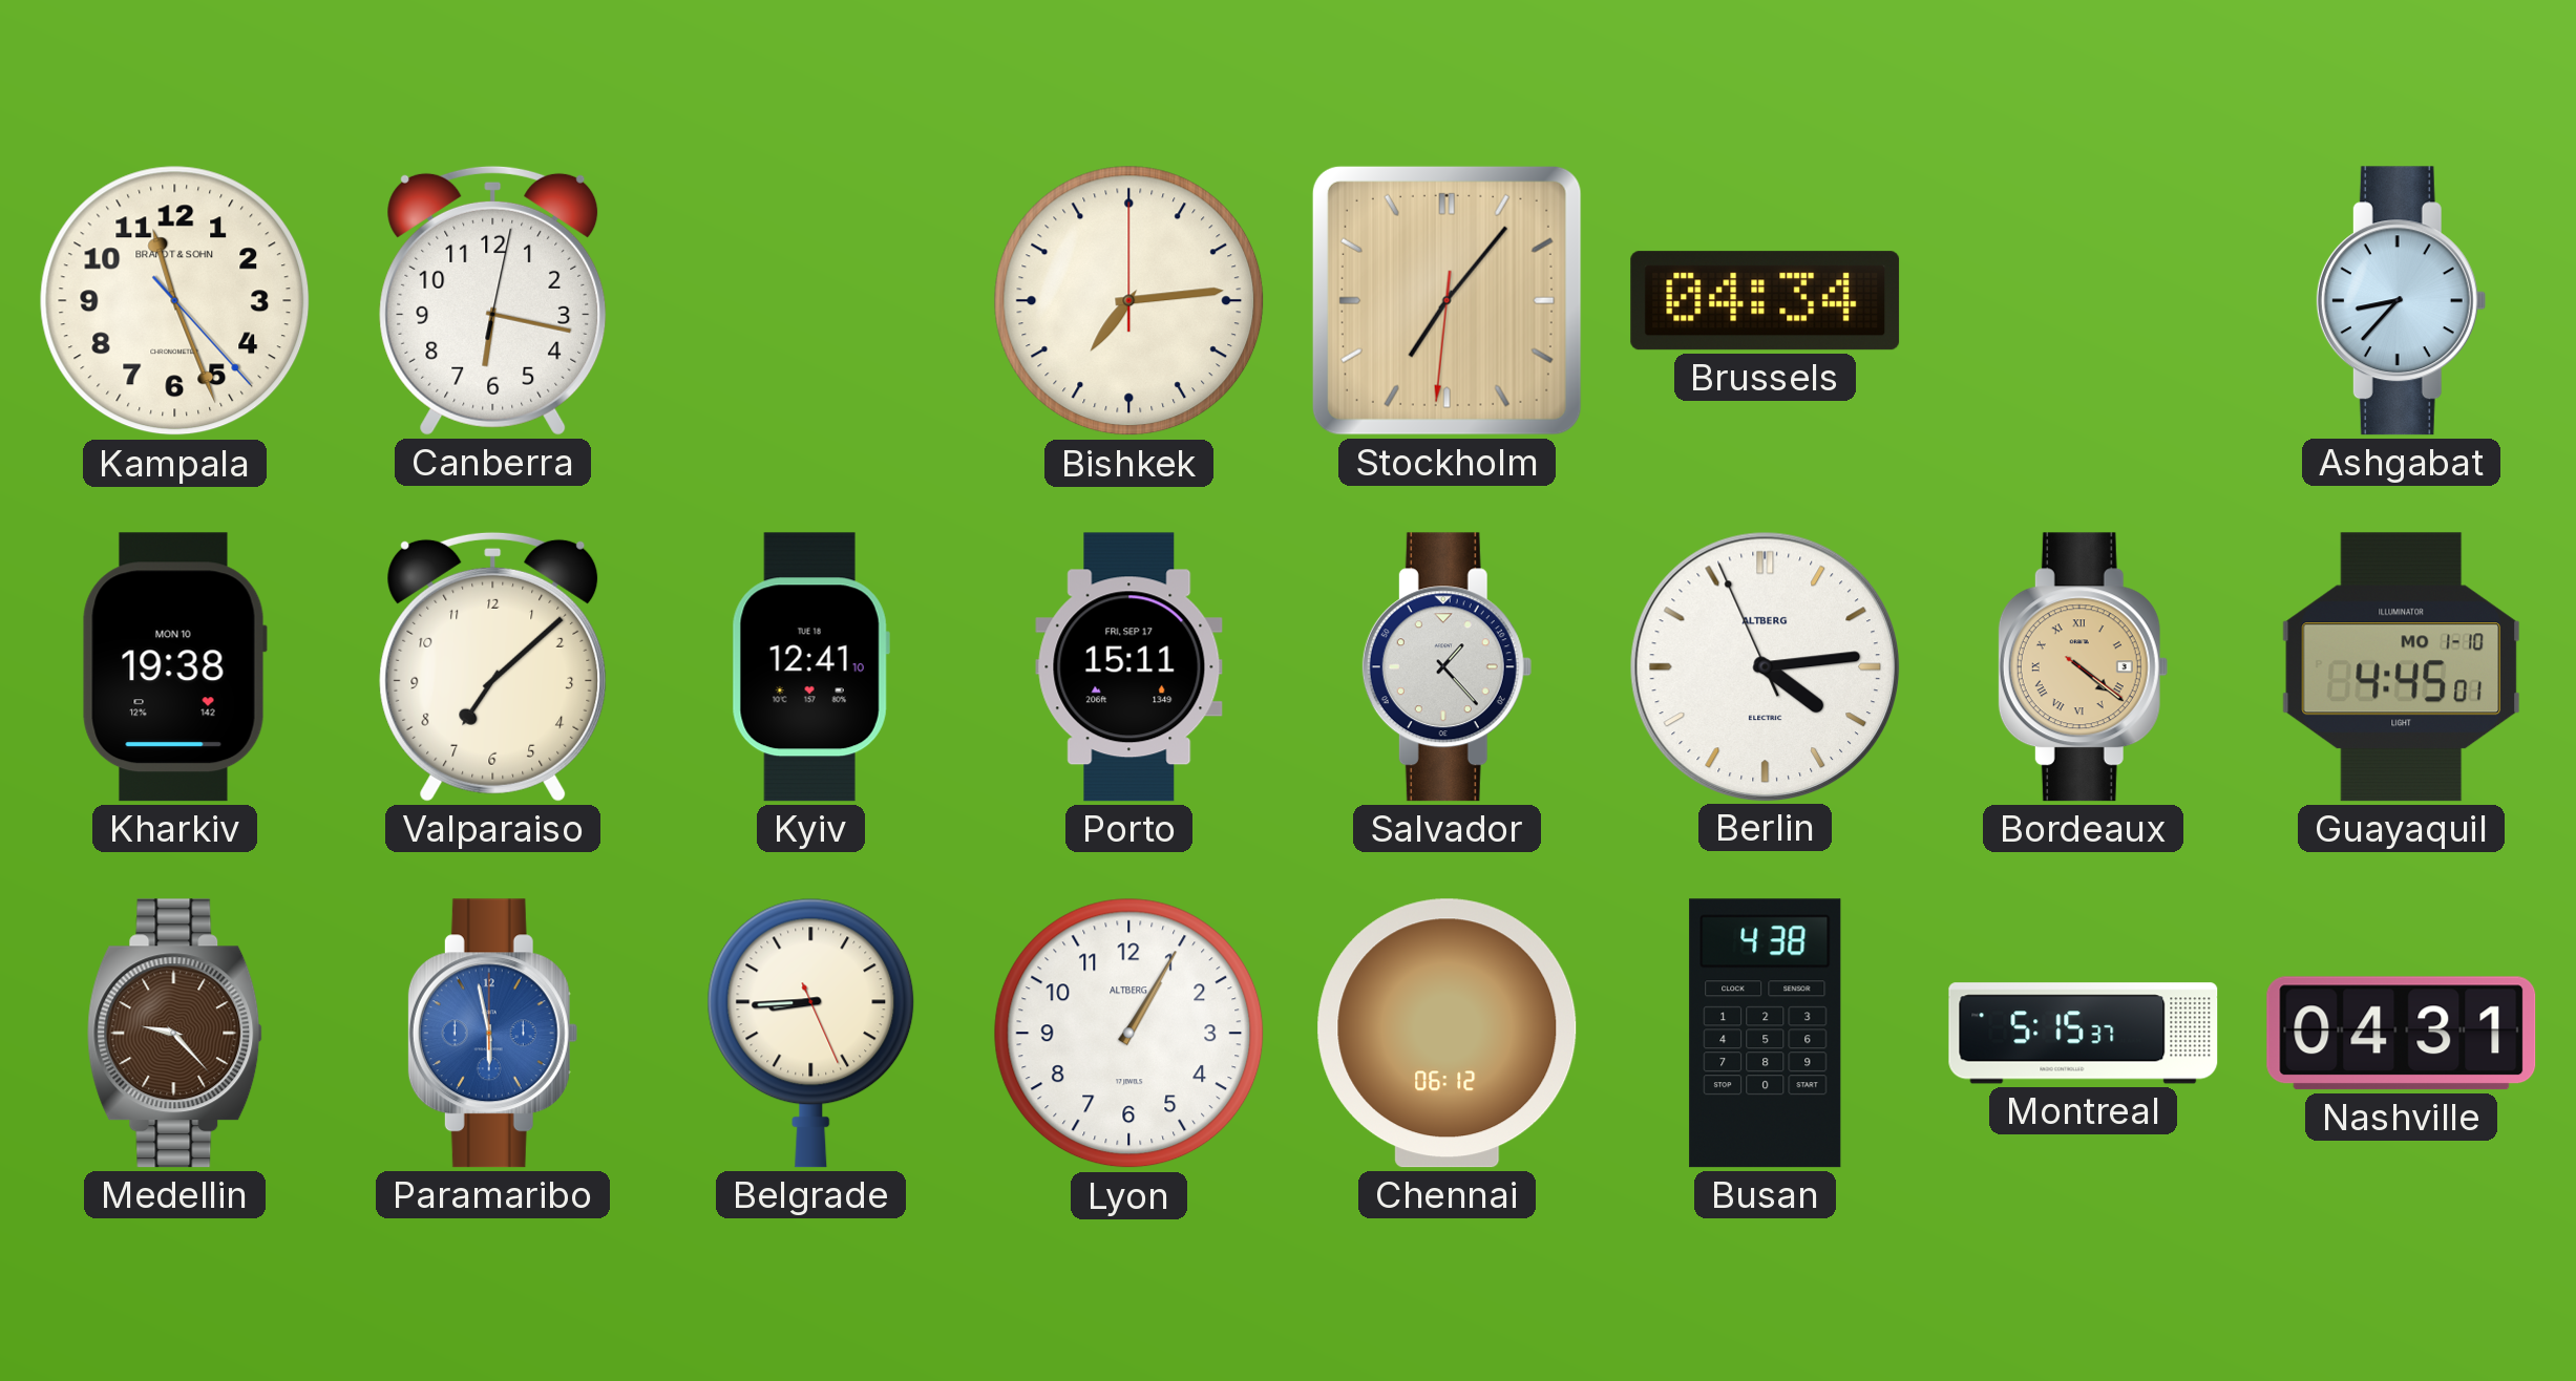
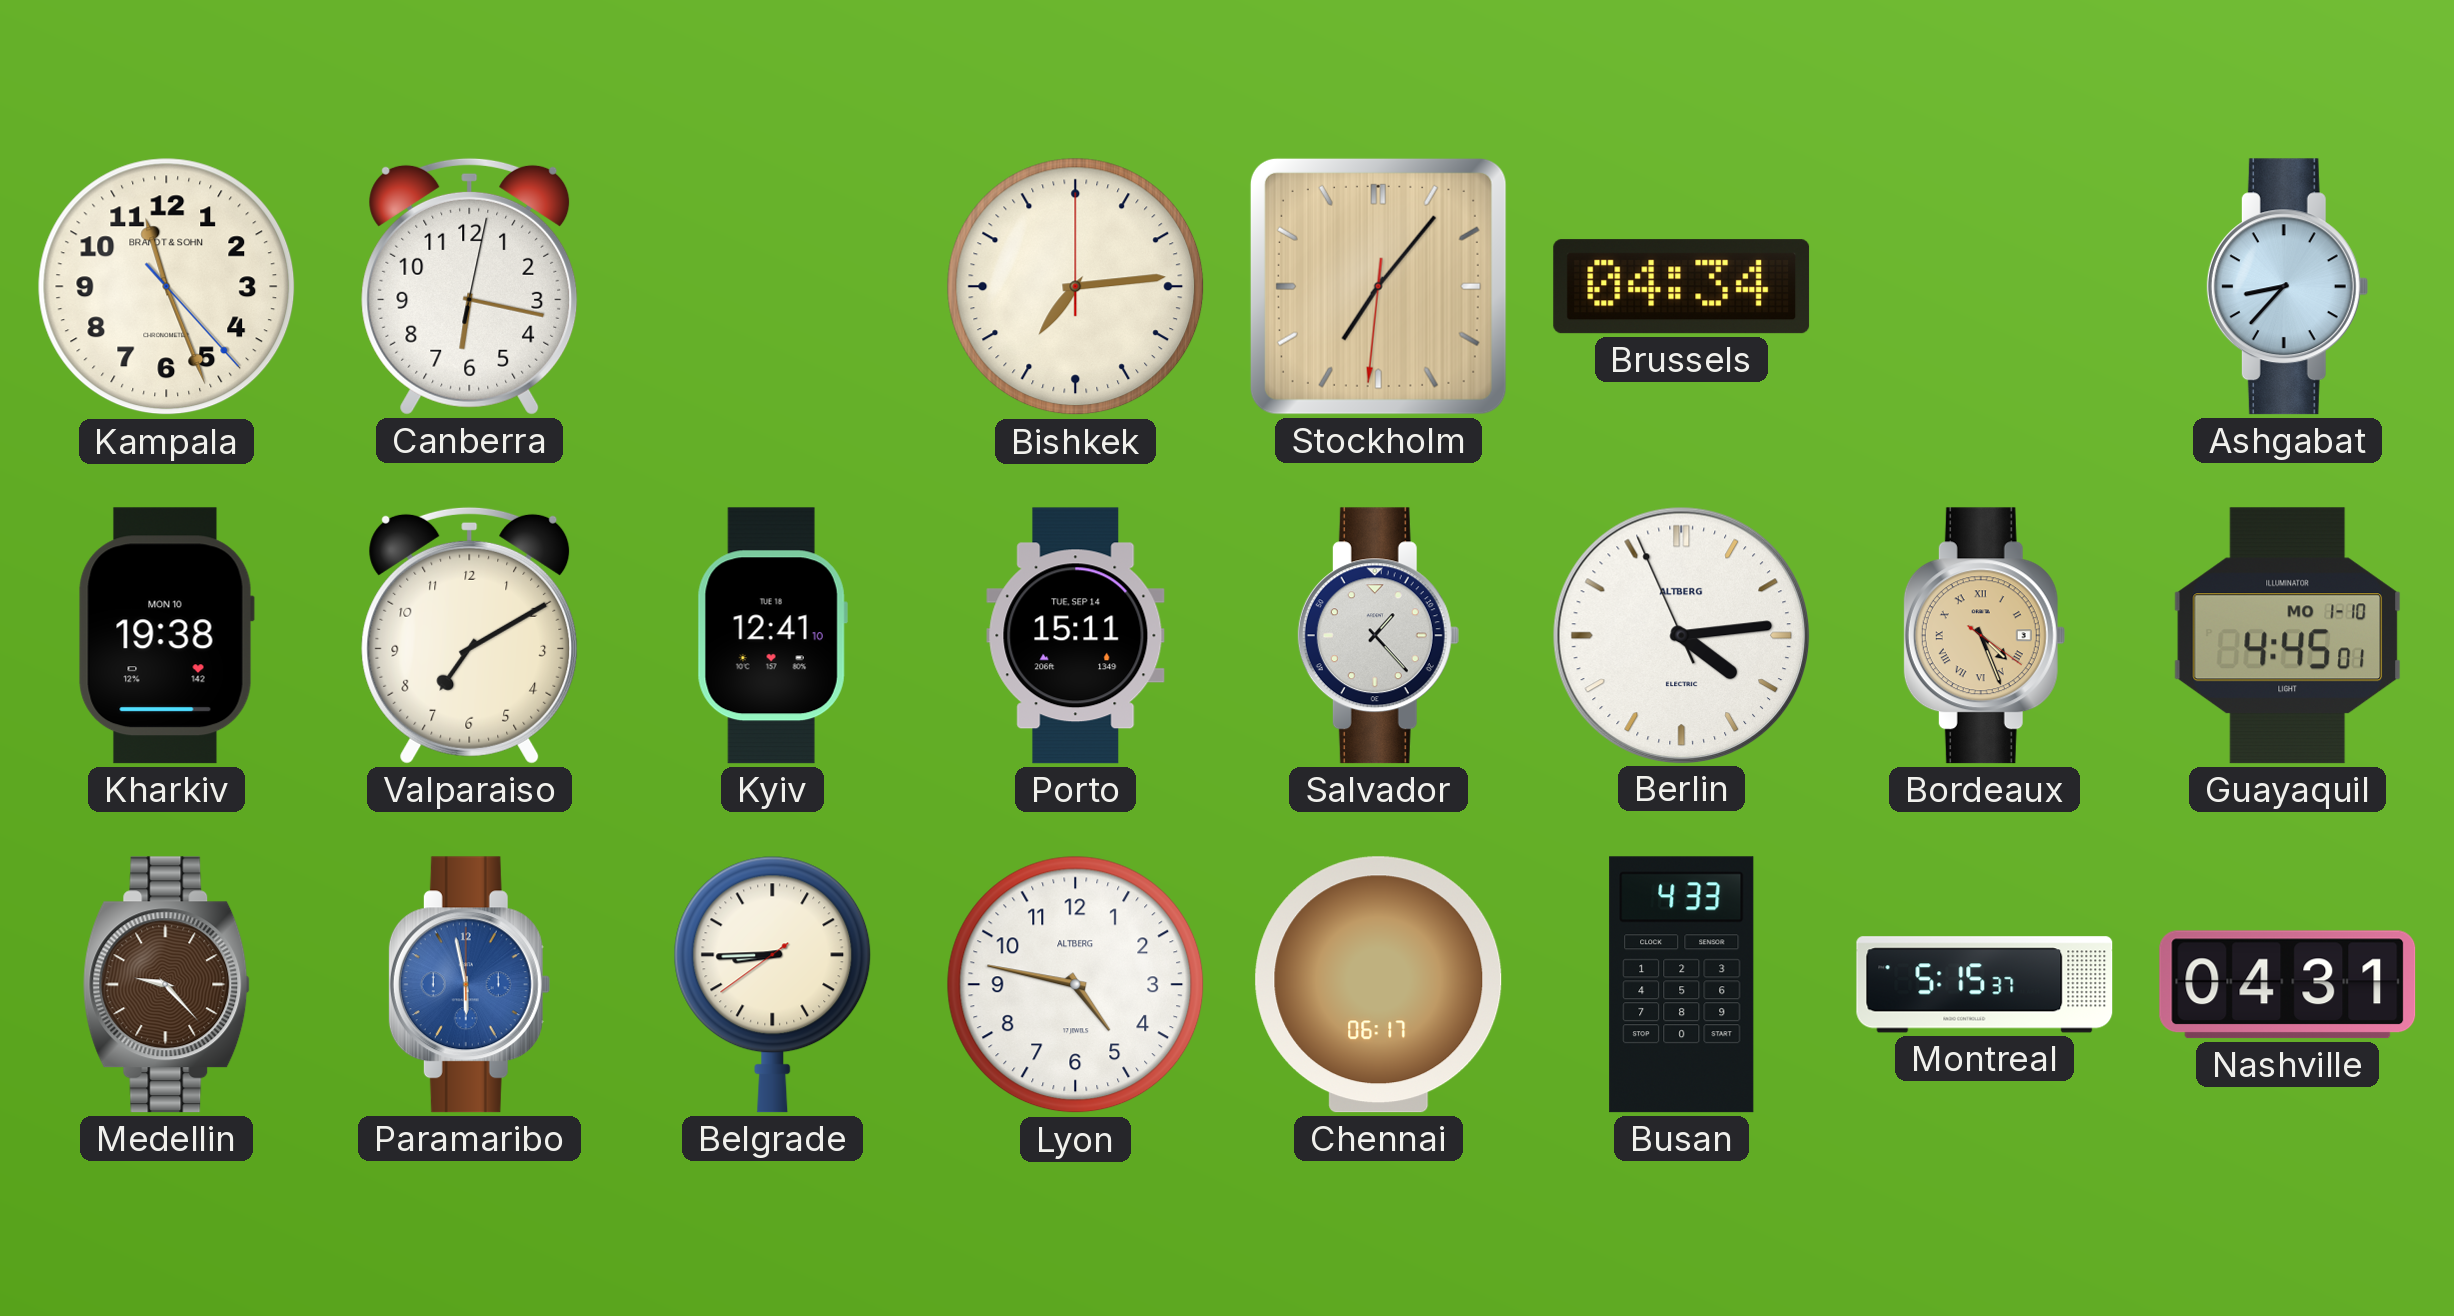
Valparaiso: 7:08 -> 7:10 (470, 635)
Porto date: FRI, SEP 17 -> TUE, SEP 14 (1076, 636)
Bordeaux: 4:21 -> 4:26 (1984, 636)
Belgrade: 8:44:26 -> 8:44:39 (773, 984)
Lyon: 1:05 -> 4:47 (1076, 985)
Chennai: 06:12 -> 06:17 (1379, 985)
Busan: 4:38 -> 4:33 (1682, 985)
